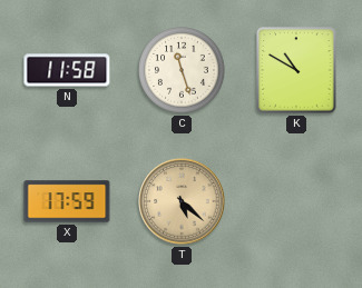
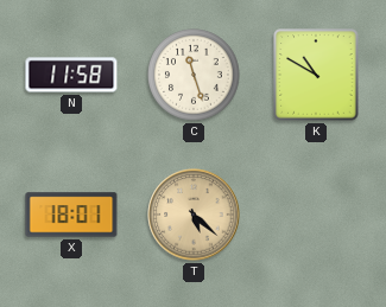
X: 17:59 -> 18:01 (71, 215)
